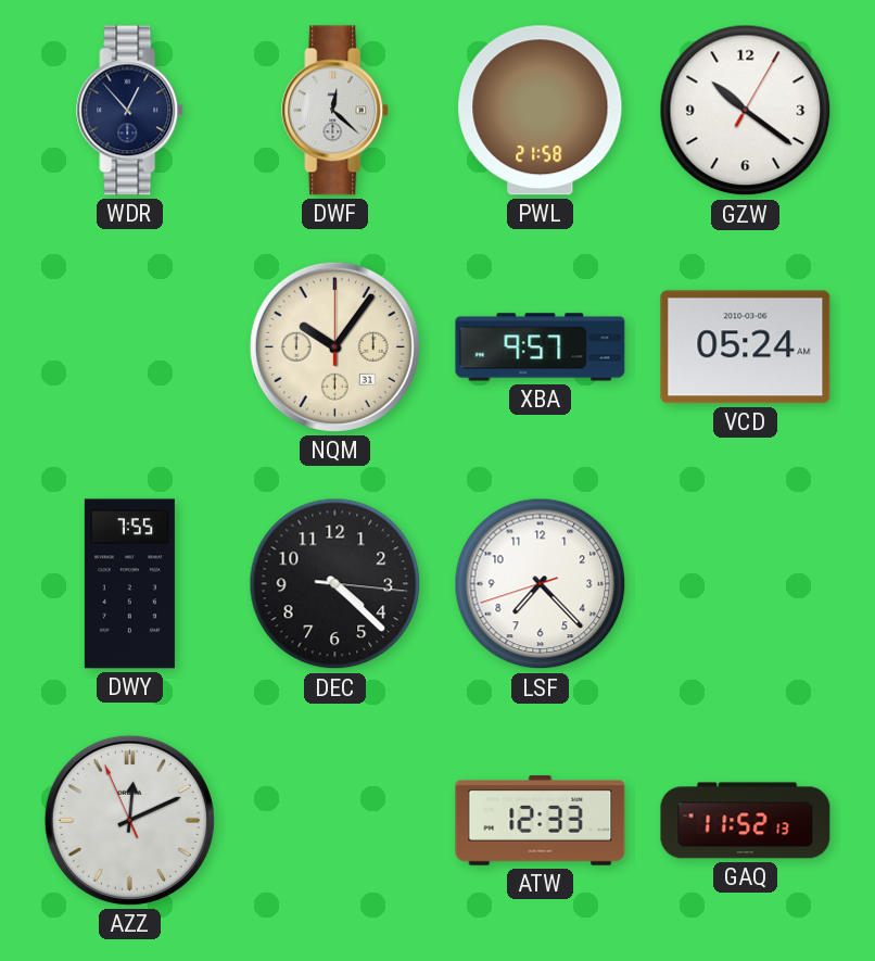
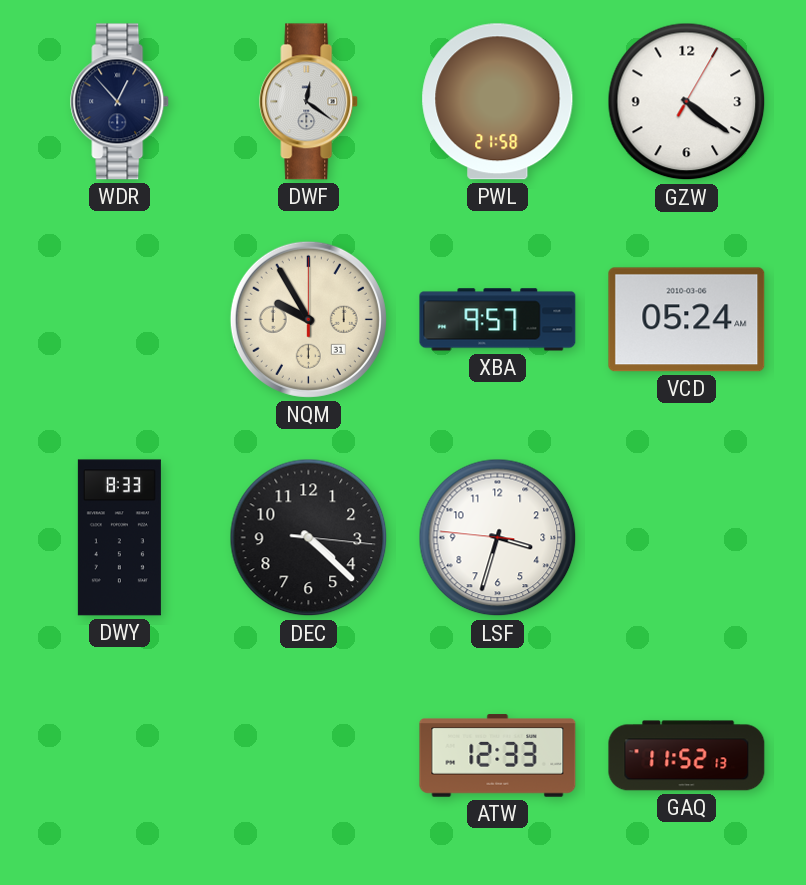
DWF: 12:22 -> 12:21 (309, 102)
GZW: 10:21 -> 4:21 (687, 102)
NQM: 10:06 -> 9:55 (308, 319)
DWY: 7:55 -> 8:33 (119, 538)
LSF: 7:22 -> 3:32 (498, 538)
AZZ: 12:10 -> none (129, 820)
